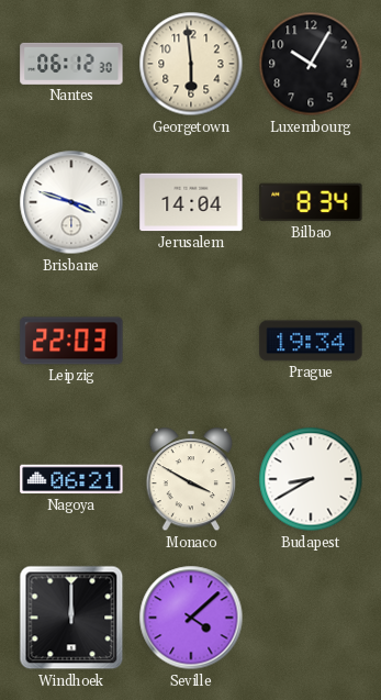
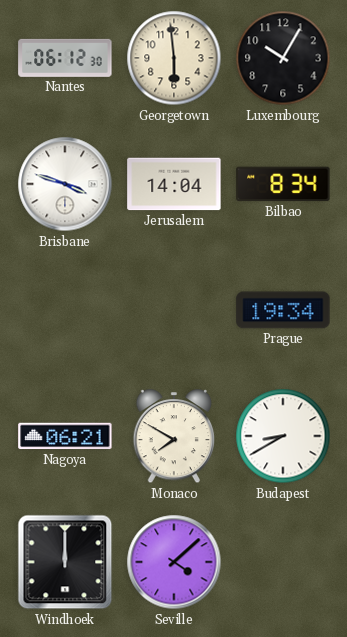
Leipzig: 22:03 -> none (71, 341)
Monaco: 3:50 -> 7:50 (174, 437)
